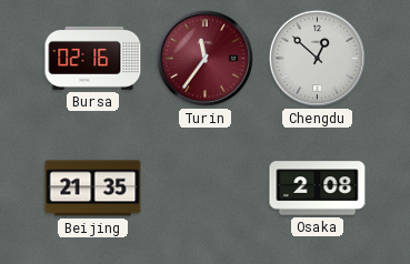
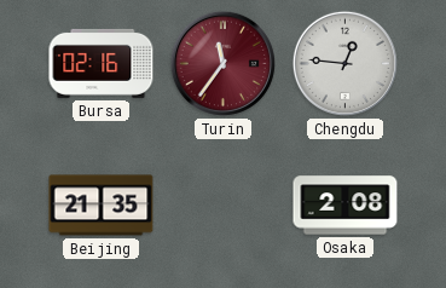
Chengdu: 12:52 -> 12:46 (344, 63)
